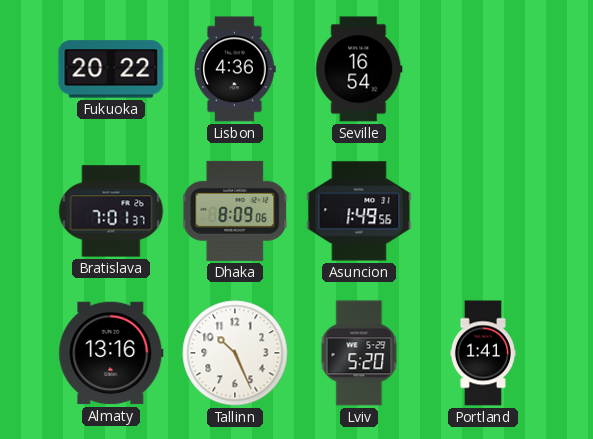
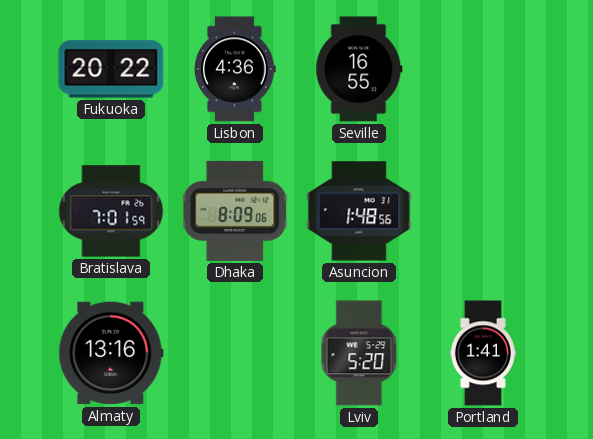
Seville: 16:54 -> 16:55 (359, 69)
Bratislava: 7:01:37 -> 7:01:59 (111, 211)
Asuncion: 1:49 -> 1:48 (359, 211)
Tallinn: 10:26 -> none (235, 353)
